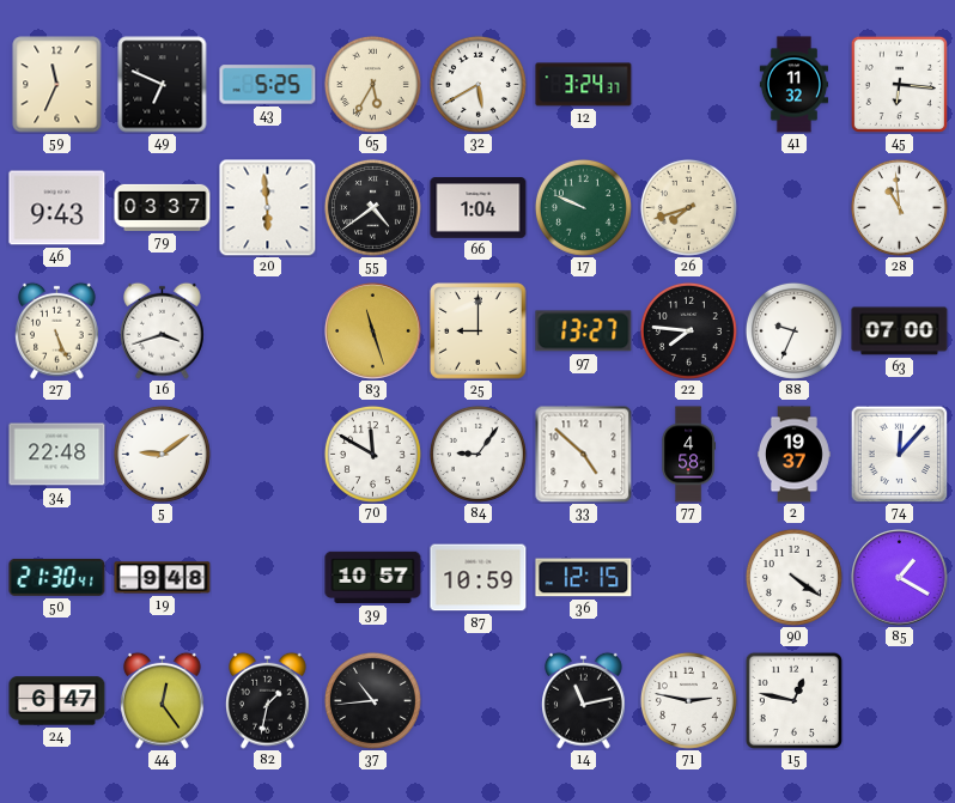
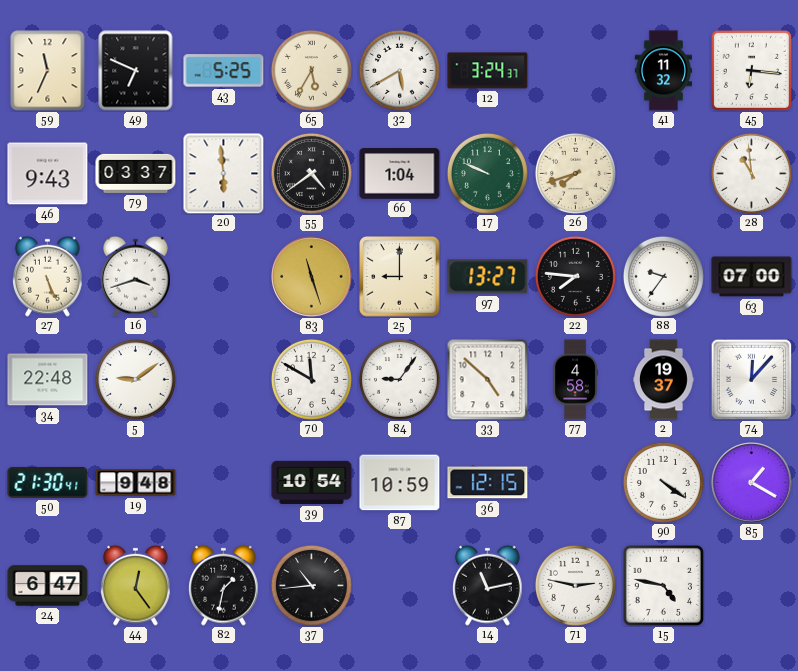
88: 9:34 -> 9:36 (663, 276)
39: 10:57 -> 10:54 (312, 482)
15: 12:47 -> 4:47 (663, 585)
